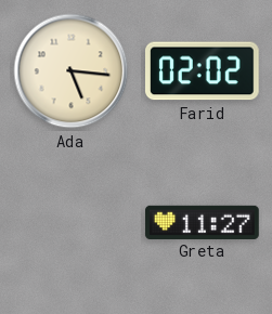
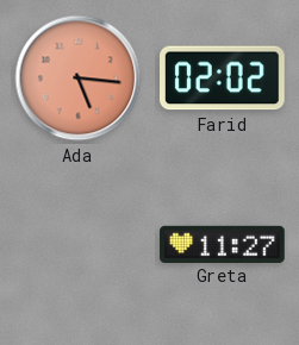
Ada dial: cream -> salmon (79, 79)
